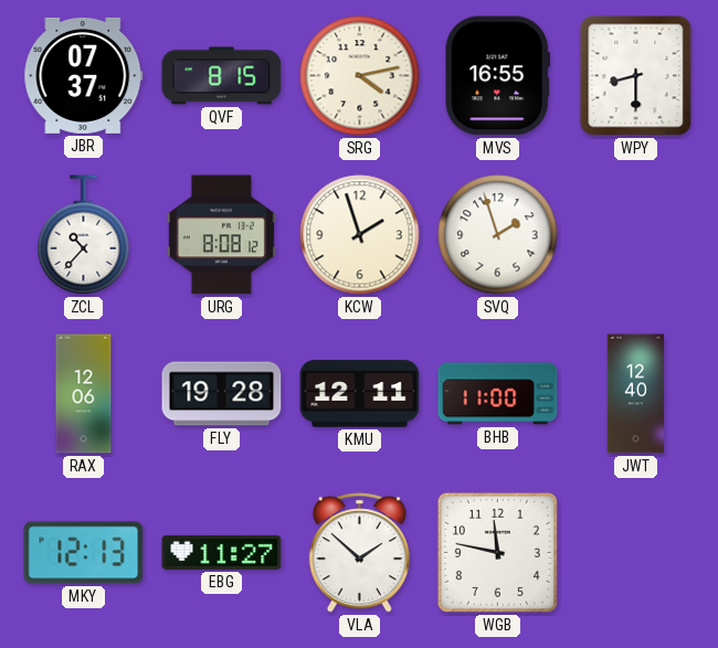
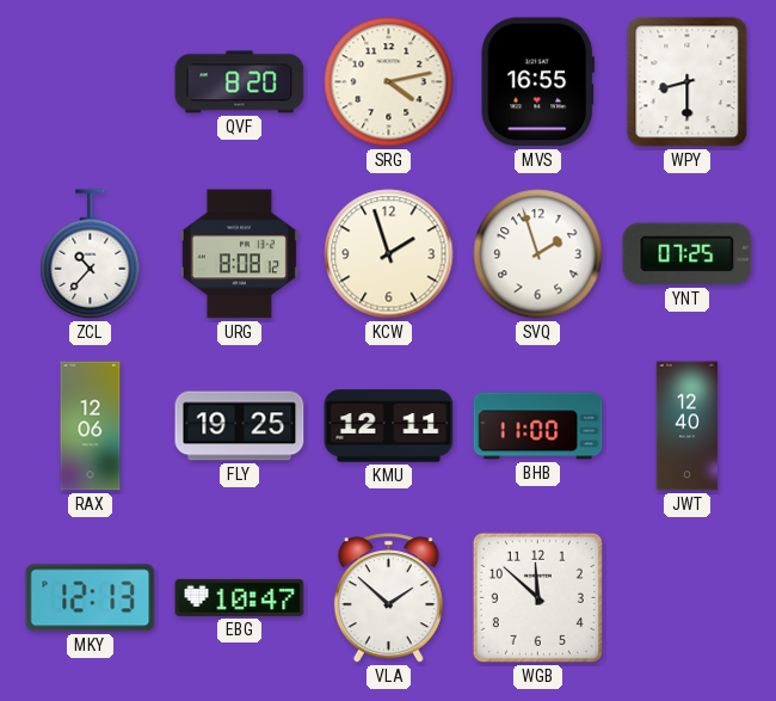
JBR: 07:37 -> none (84, 75)
QVF: 8:15 -> 8:20 (240, 82)
YNT: none -> 07:25 (688, 254)
FLY: 19:28 -> 19:25 (240, 426)
EBG: 11:27 -> 10:47 (240, 597)
WGB: 11:47 -> 11:52 (537, 597)
